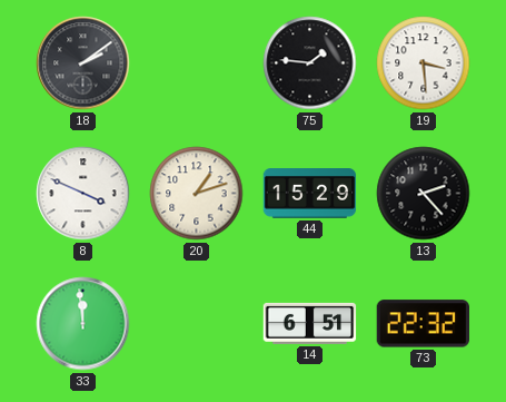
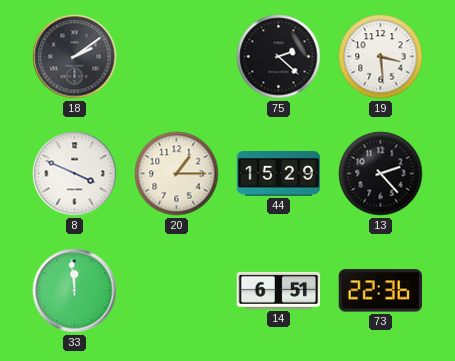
75: 1:46 -> 2:22 (279, 57)
20: 1:12 -> 1:15 (177, 174)
73: 22:32 -> 22:36 (380, 291)
